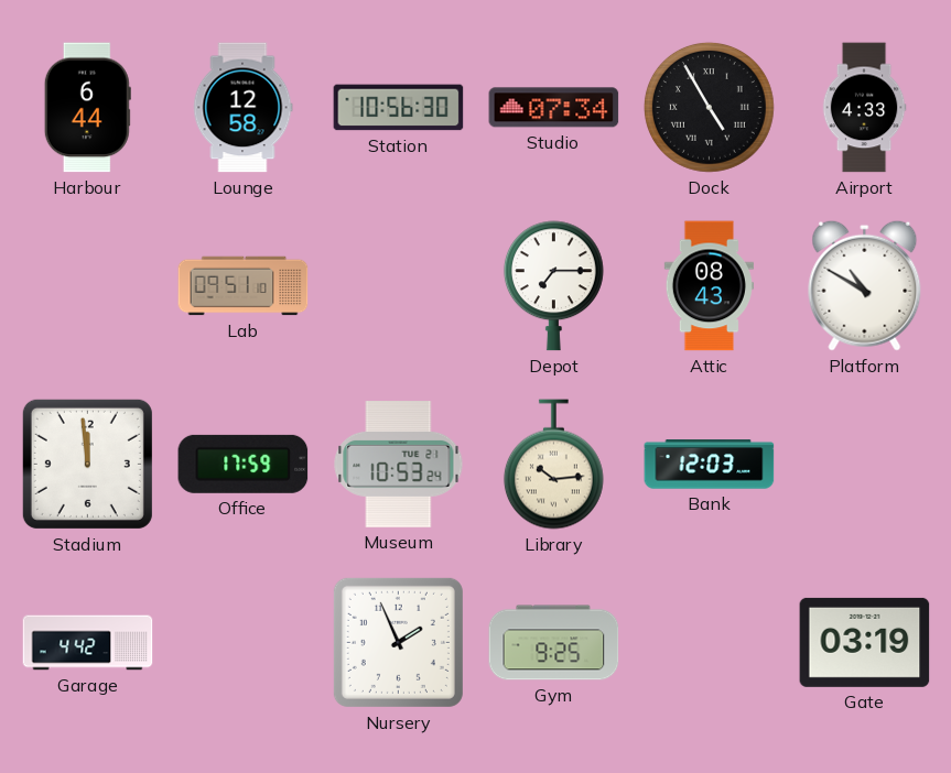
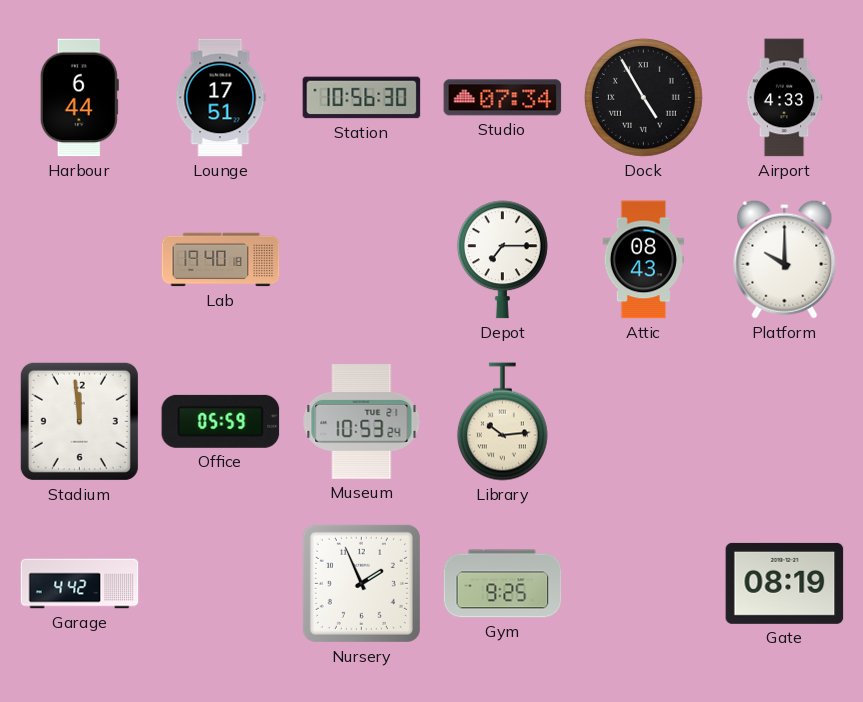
Lounge: 12:58 -> 17:51 (220, 98)
Lab: 09:51 -> 19:40 (221, 260)
Platform: 10:50 -> 10:00 (785, 259)
Office: 17:59 -> 05:59 (221, 421)
Bank: 12:03 -> none (710, 465)
Gate: 03:19 -> 08:19 (785, 583)
